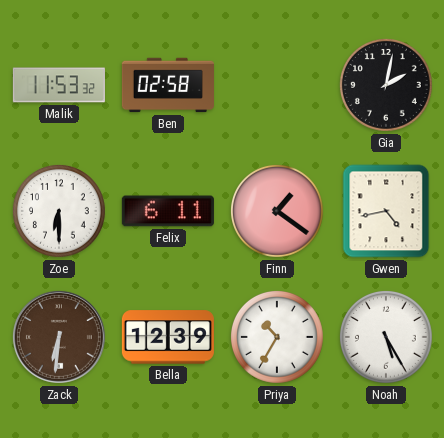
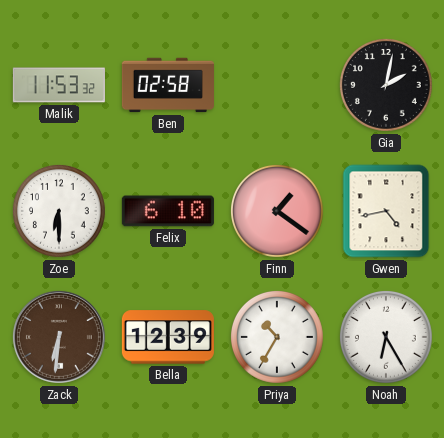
Felix: 6:11 -> 6:10 (168, 211)
Noah: 5:25 -> 6:25 (387, 338)
